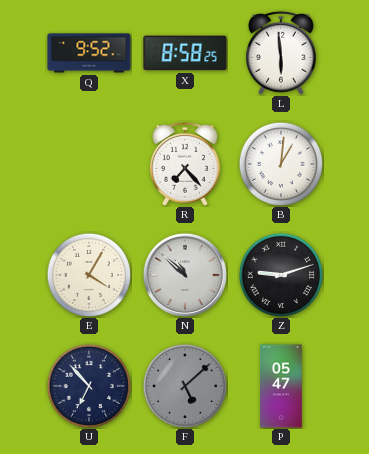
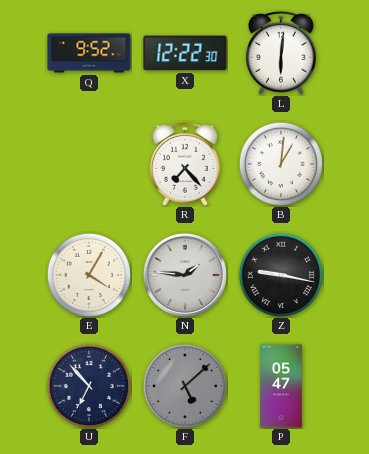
X: 8:58 -> 12:22 (185, 53)
L: 5:59 -> 6:01 (282, 53)
N: 10:52 -> 1:46 (185, 275)
Z: 9:12 -> 9:17 (280, 274)
